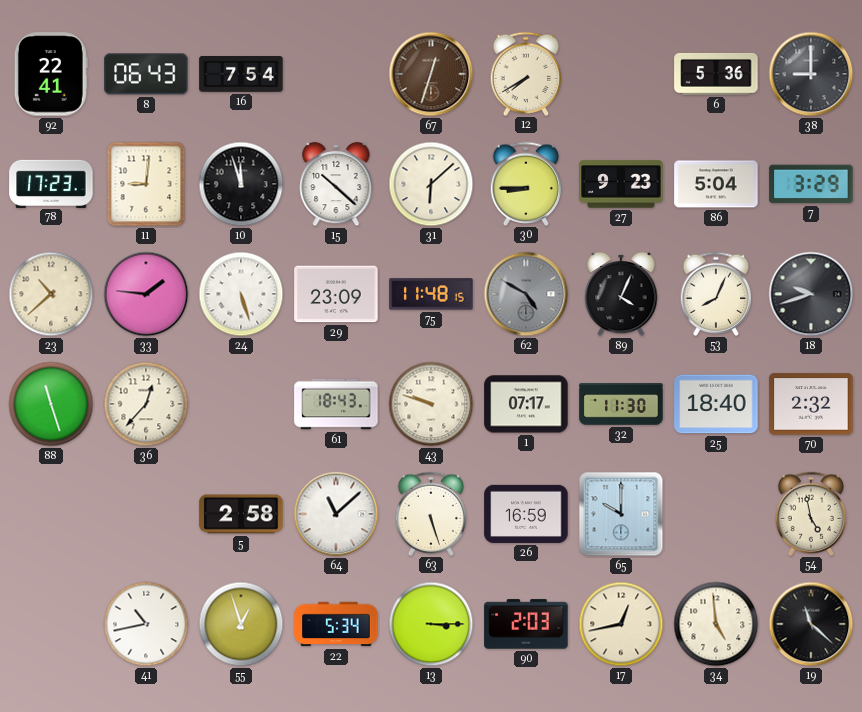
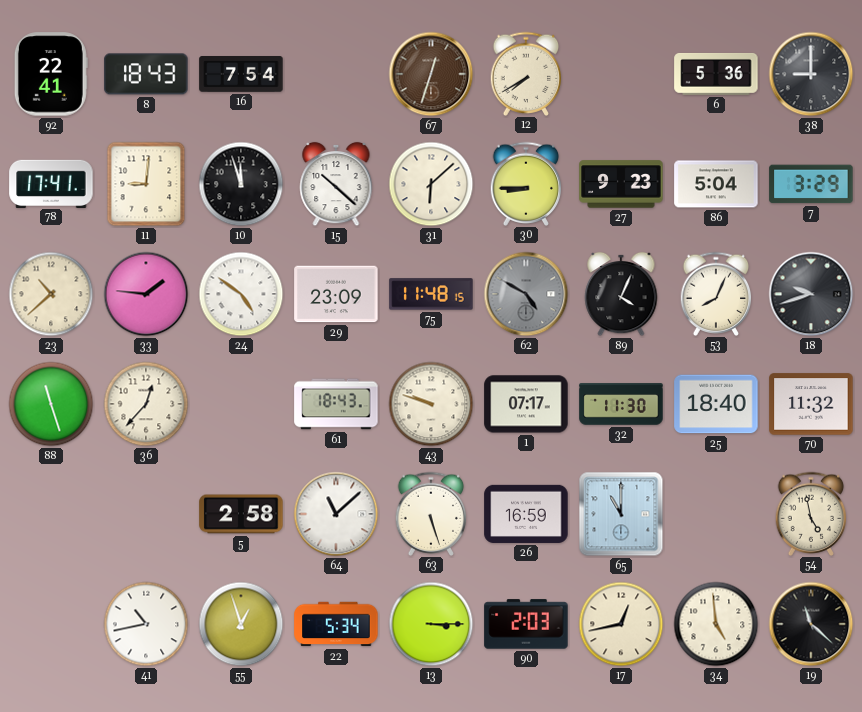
8: 06:43 -> 18:43 (146, 74)
78: 17:23 -> 17:41 (51, 183)
24: 5:27 -> 4:51 (241, 294)
70: 2:32 -> 11:32 (811, 404)
65: 10:00 -> 11:00 (621, 514)
